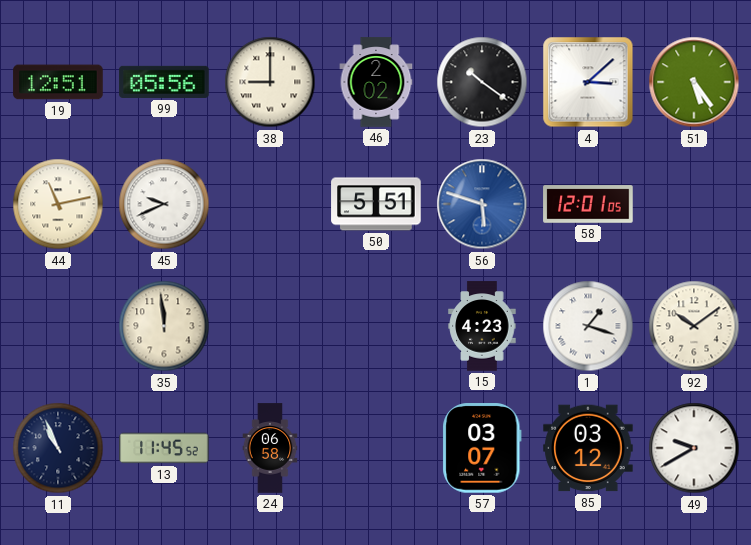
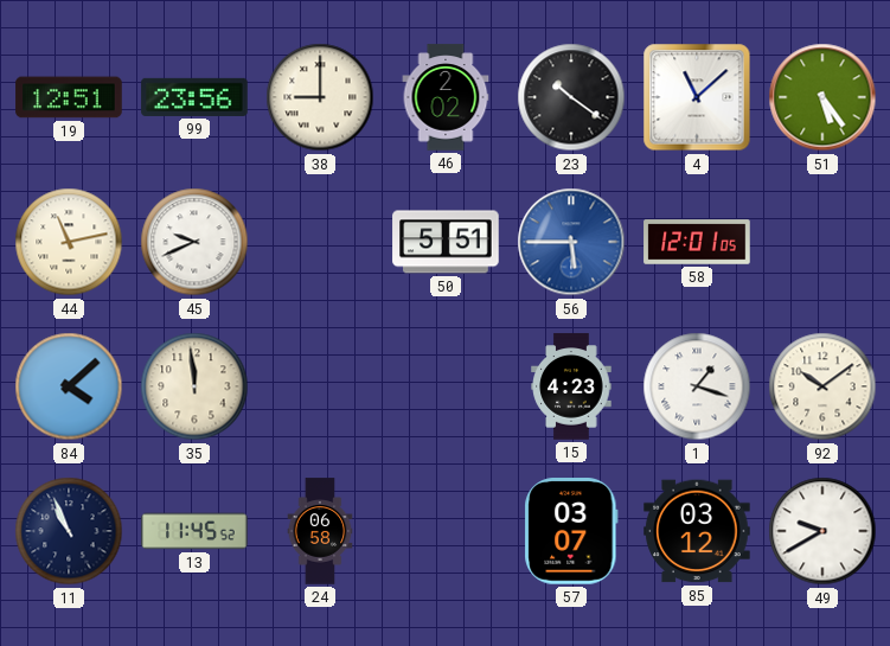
99: 05:56 -> 23:56 (194, 97)
4: 3:08 -> 11:08 (697, 97)
56: 5:48 -> 5:45 (571, 242)
84: none -> 4:08 (69, 386)
